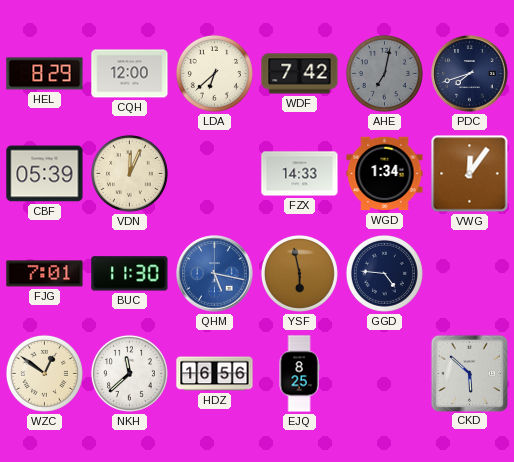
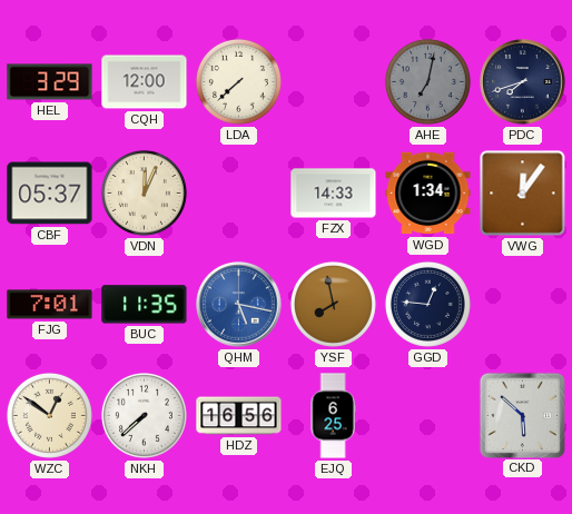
HEL: 8:29 -> 3:29 (50, 82)
LDA: 6:38 -> 7:38 (238, 81)
WDF: 7:42 -> none (300, 74)
CBF: 05:39 -> 05:37 (50, 194)
BUC: 11:30 -> 11:35 (145, 305)
YSF: 5:58 -> 7:58 (333, 304)
GGD: 4:46 -> 12:46 (427, 304)
NKH: 11:38 -> 7:38 (144, 415)
EJQ: 8:25 -> 6:25 (333, 416)
